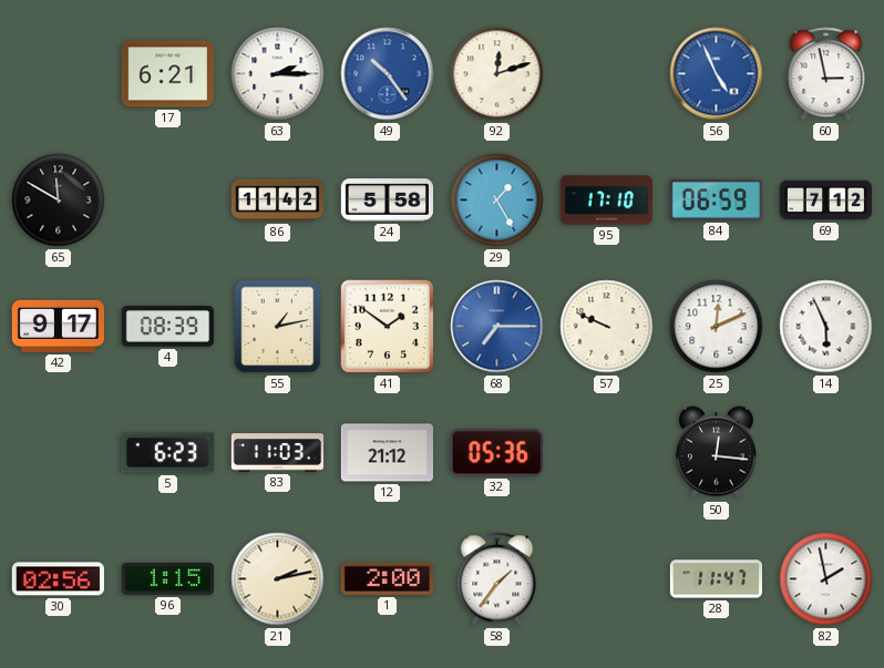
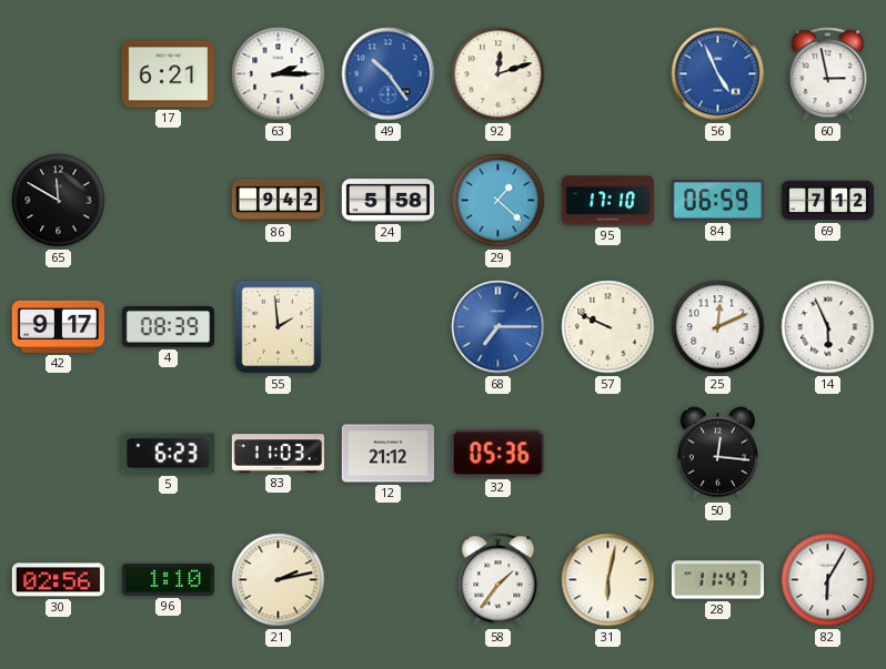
86: 11:42 -> 9:42 (278, 201)
29: 1:25 -> 1:22 (499, 201)
55: 1:13 -> 1:59 (279, 327)
41: 1:51 -> none (388, 327)
96: 1:15 -> 1:10 (168, 579)
1: 2:00 -> none (387, 578)
31: none -> 6:02 (608, 580)
82: 1:58 -> 6:05 (828, 580)
